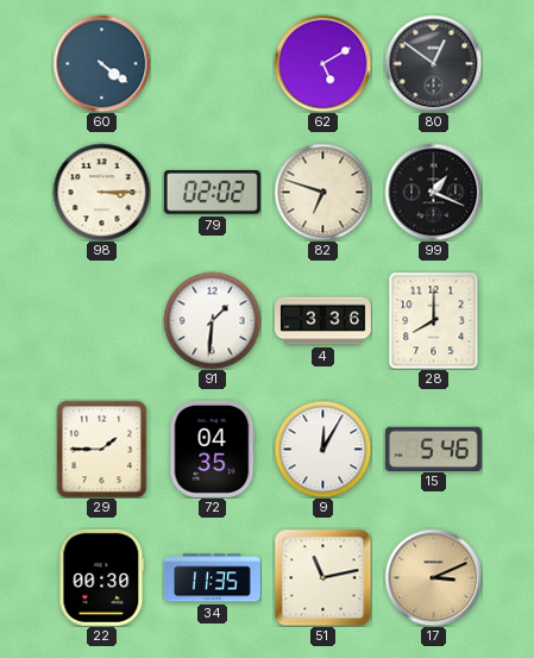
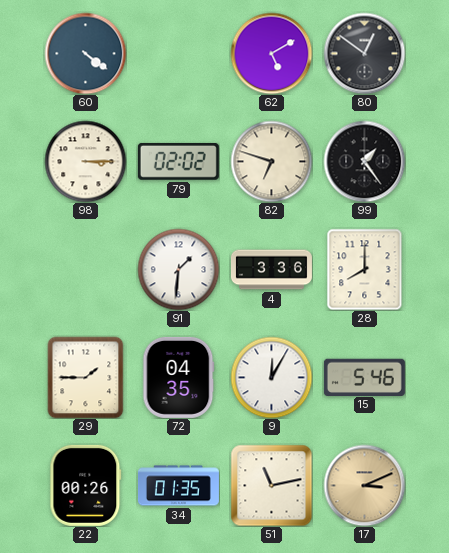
99: 1:19 -> 1:24 (364, 161)
22: 00:30 -> 00:26 (86, 485)
34: 11:35 -> 01:35 (178, 486)
